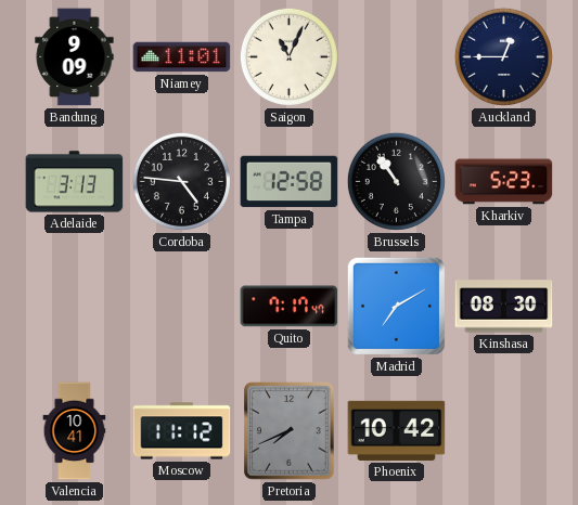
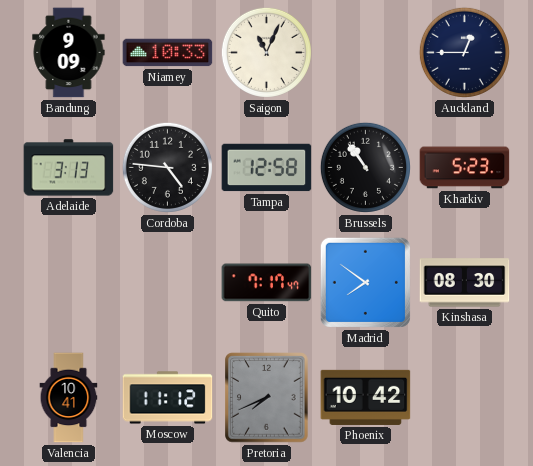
Niamey: 11:01 -> 10:33 (168, 53)
Madrid: 7:10 -> 7:51 (365, 282)
